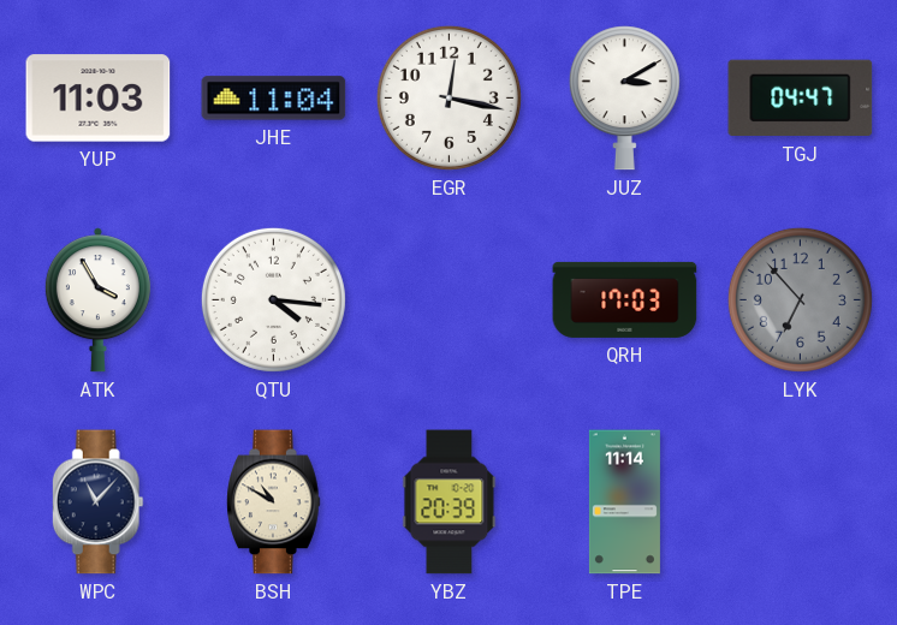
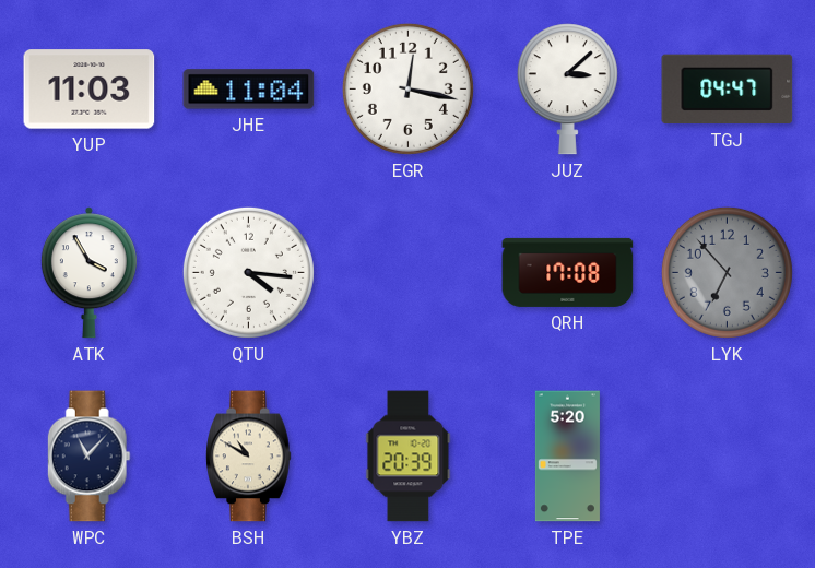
JUZ: 3:10 -> 3:08 (567, 90)
QRH: 17:03 -> 17:08 (568, 272)
TPE: 11:14 -> 5:20 (567, 457)
